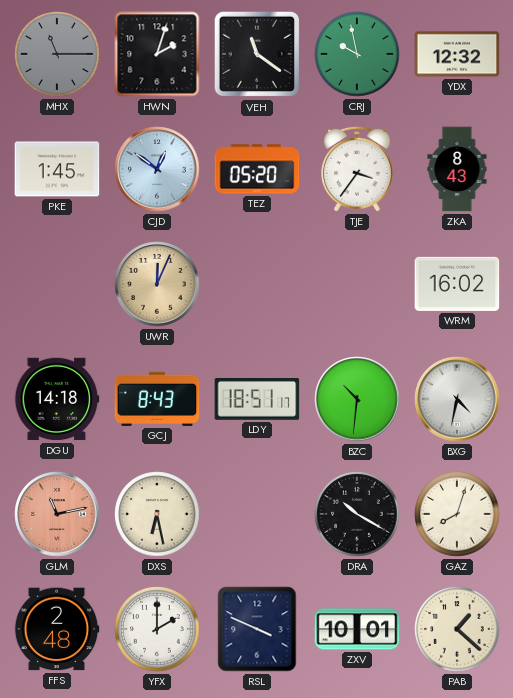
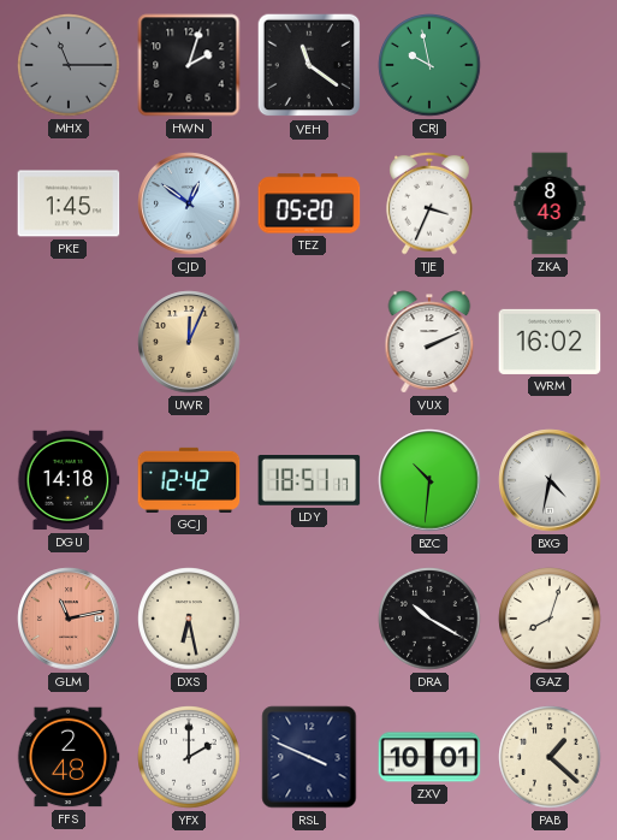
YDX: 12:32 -> none (457, 54)
TJE: 3:36 -> 3:34 (429, 203)
VUX: none -> 2:11 (429, 342)
GCJ: 8:43 -> 12:42 (189, 480)
